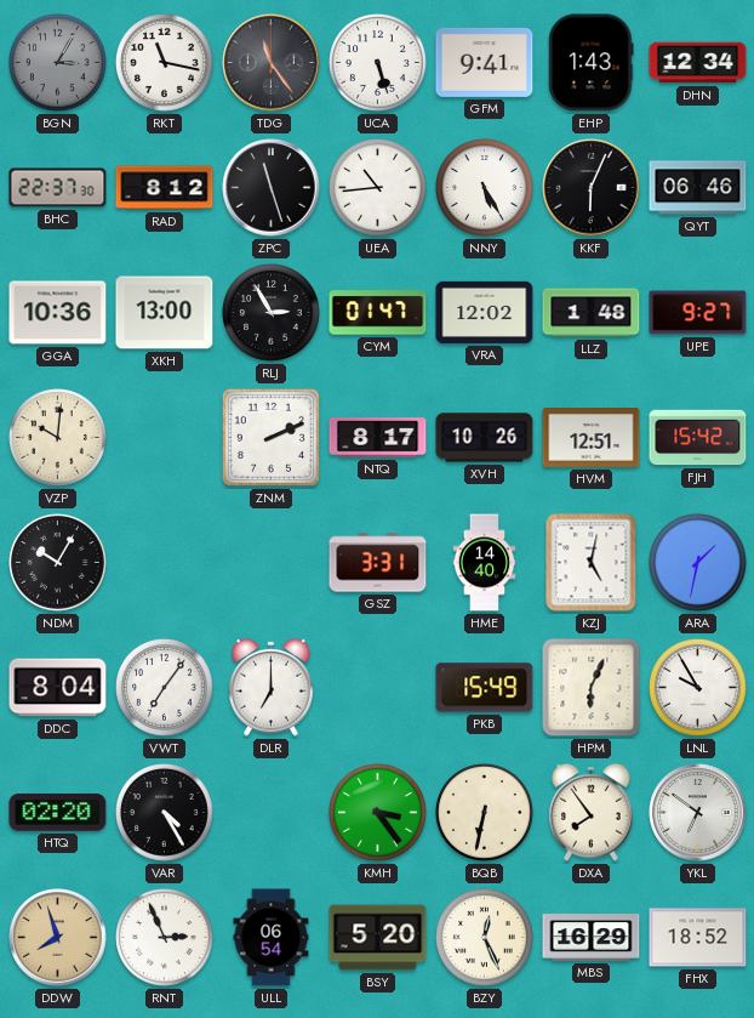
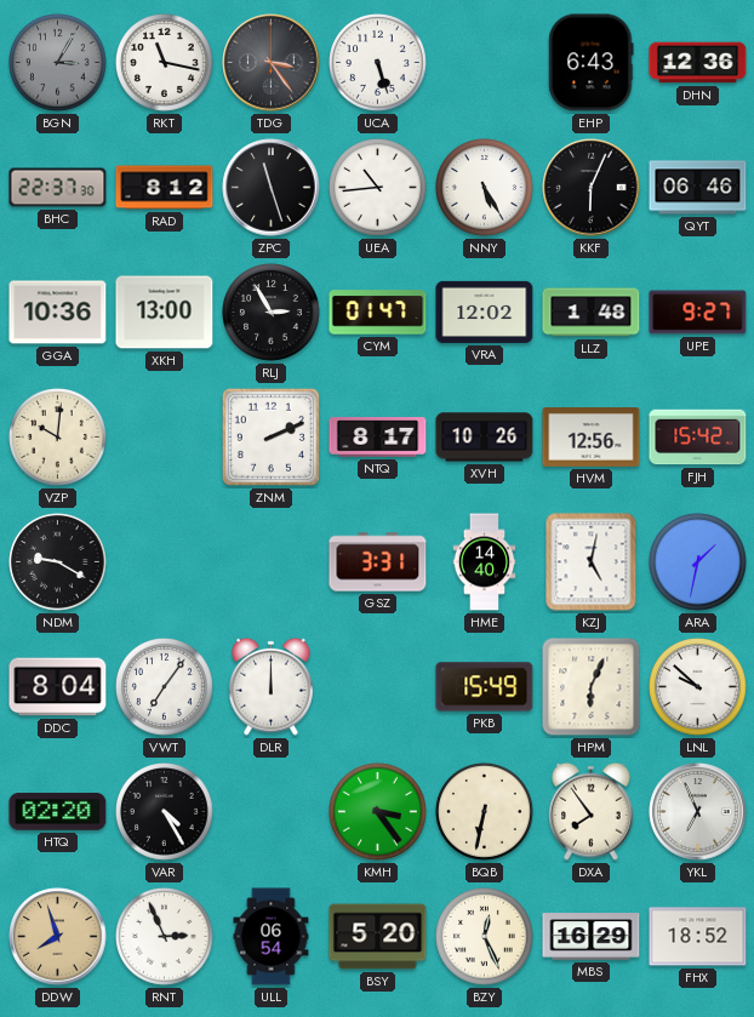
TDG: 11:24 -> 3:24 (272, 63)
GFM: 9:41 -> none (485, 62)
EHP: 1:43 -> 6:43 (592, 63)
DHN: 12:34 -> 12:36 (698, 63)
HVM: 12:51 -> 12:56 (592, 438)
NDM: 10:05 -> 9:20 (58, 562)
DLR: 7:00 -> 12:00 (272, 686)
LNL: 9:55 -> 9:52 (698, 687)
YKL: 6:51 -> 6:56 (698, 812)
